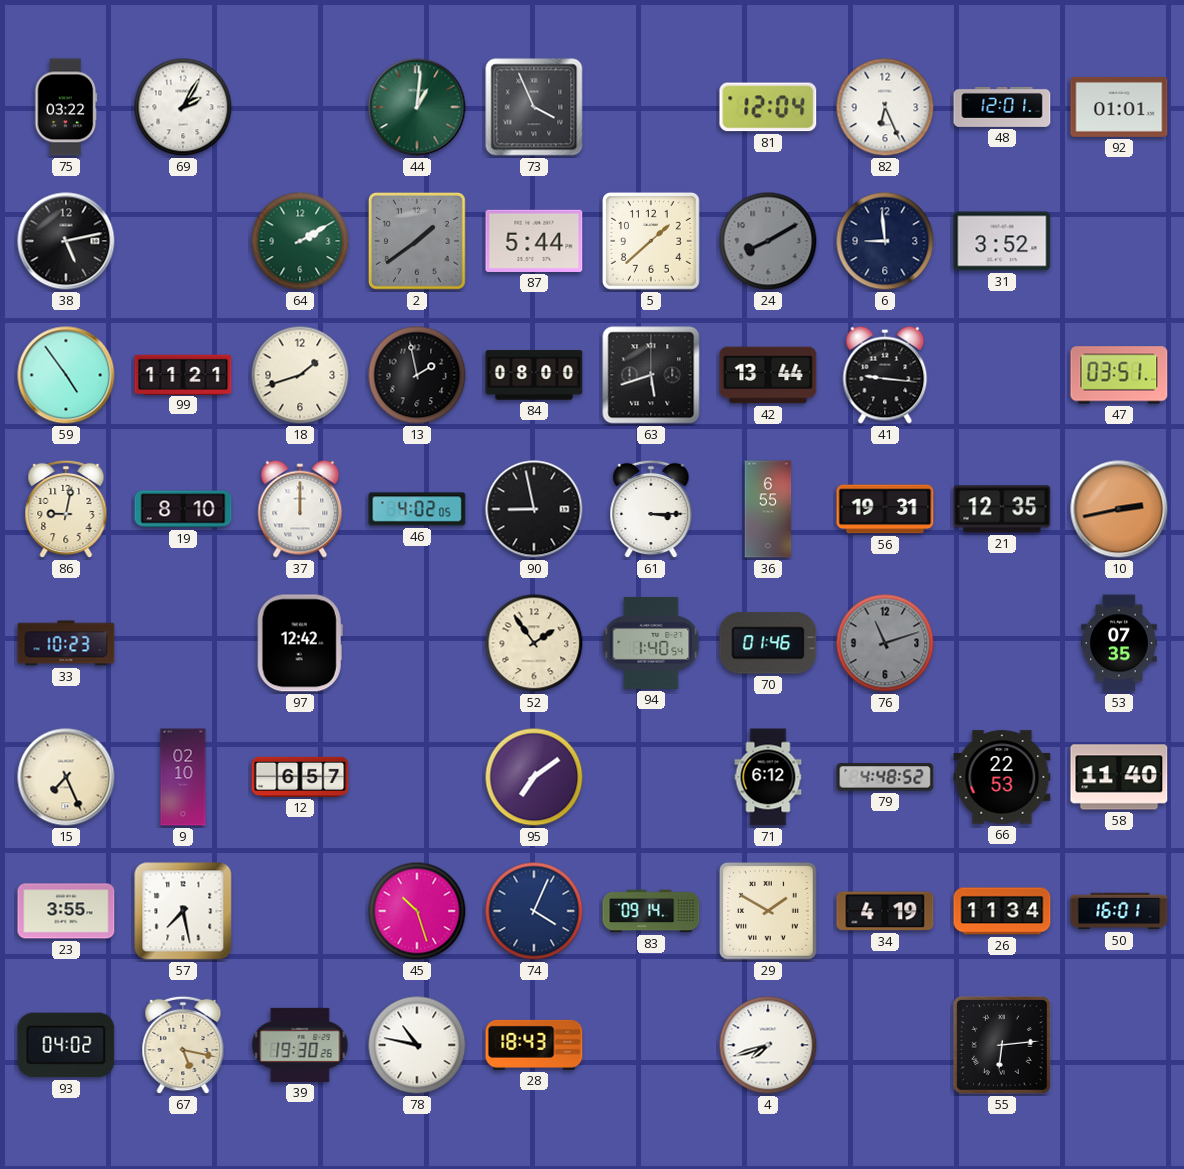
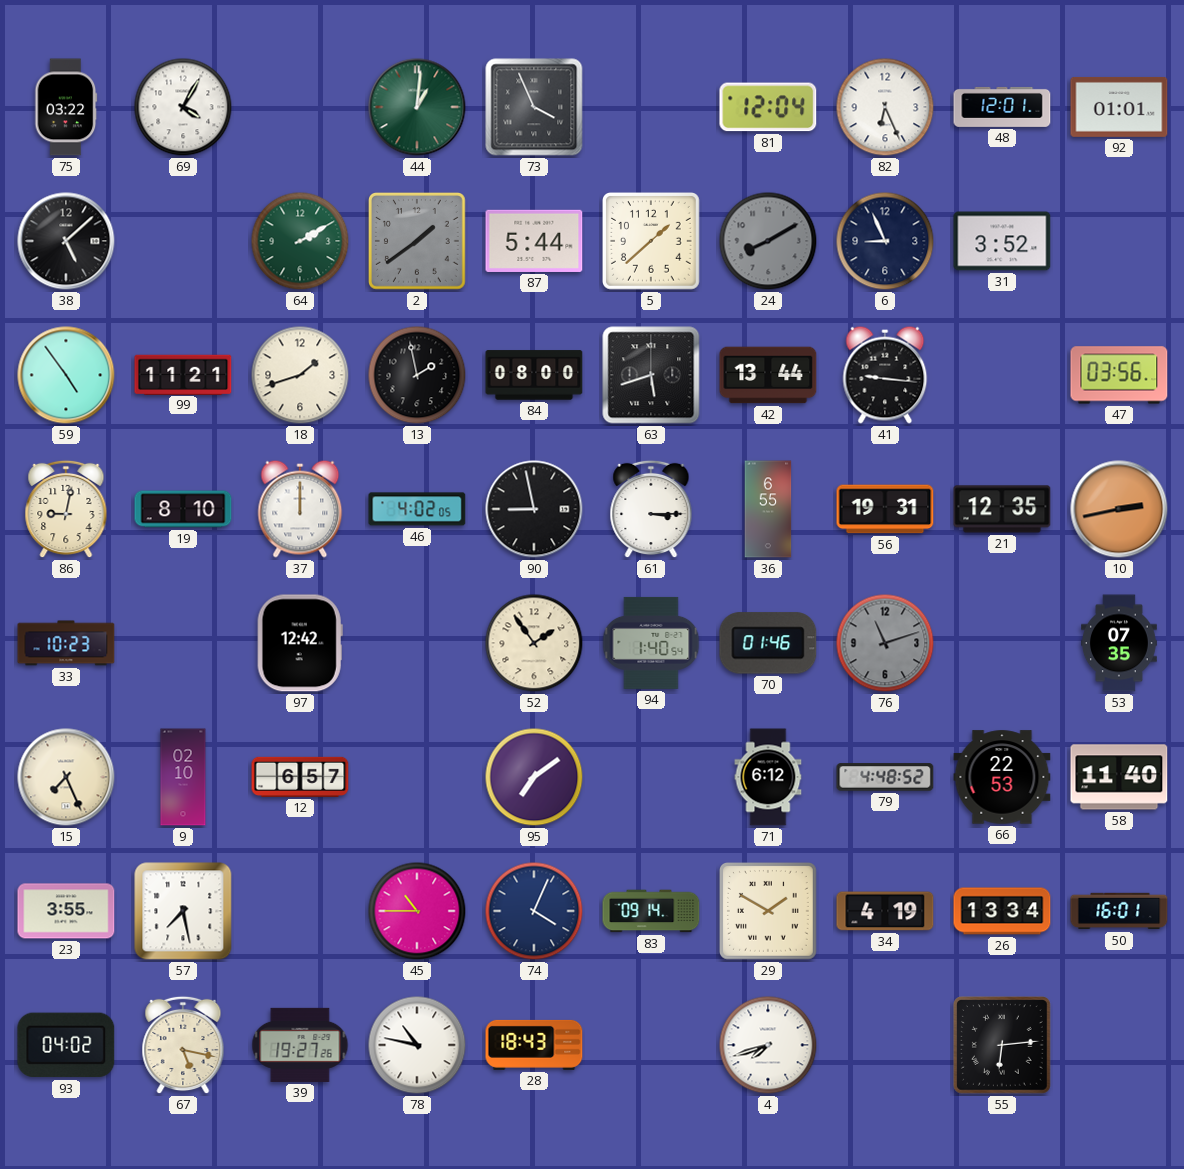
69: 2:05 -> 4:05 (183, 107)
38: 5:13 -> 5:08 (66, 241)
6: 8:59 -> 8:56 (885, 241)
47: 03:51 -> 03:56 (1119, 375)
45: 10:27 -> 10:45 (417, 911)
26: 11:34 -> 13:34 (1002, 911)
39: 19:30 -> 19:27 (300, 1045)
